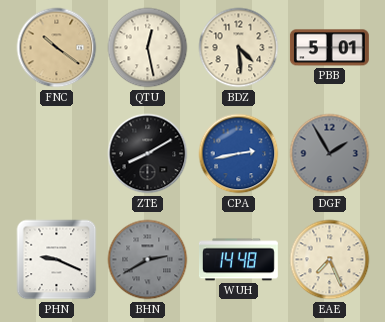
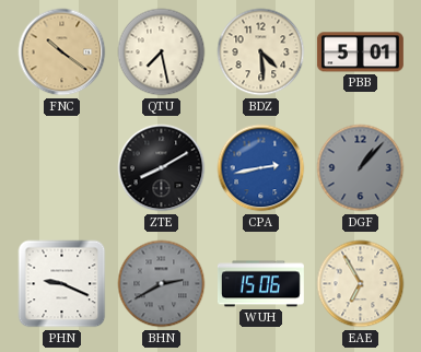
QTU: 12:28 -> 7:28 (162, 52)
DGF: 1:55 -> 1:07 (361, 168)
WUH: 14:48 -> 15:06 (260, 284)
EAE: 7:26 -> 6:55 (361, 284)
